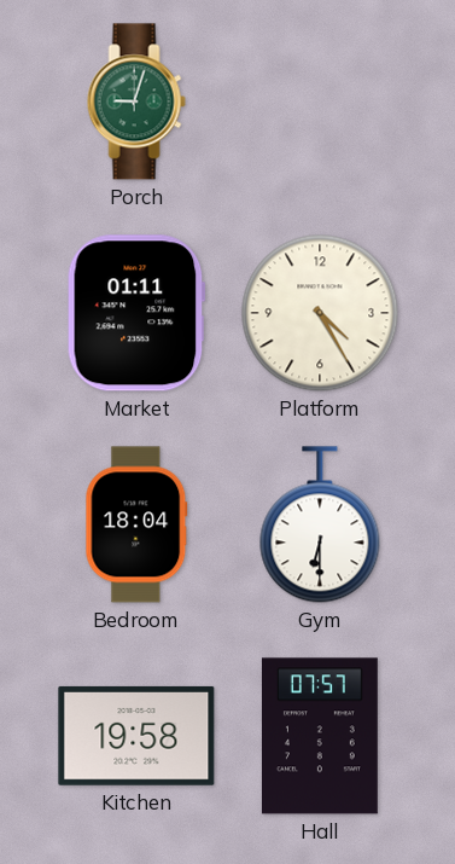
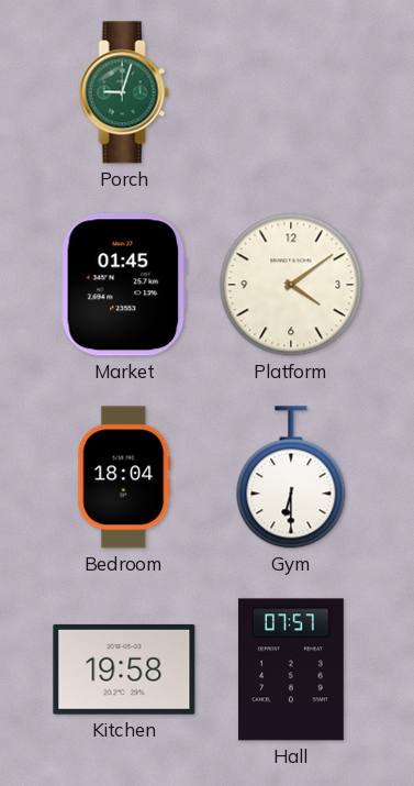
Market: 01:11 -> 01:45 (124, 285)
Platform: 4:25 -> 4:09 (291, 285)
